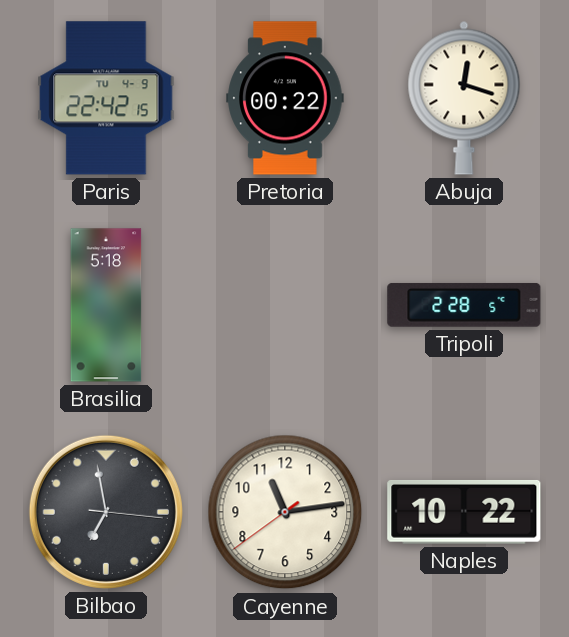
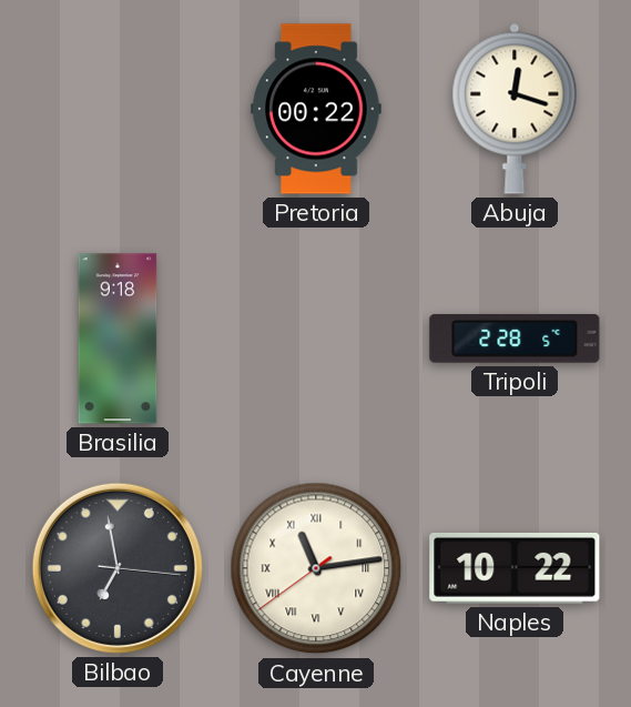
Paris: 22:42 -> none (106, 98)
Brasilia: 5:18 -> 9:18 (118, 339)
Cayenne numerals: Arabic -> Roman (316, 568)
